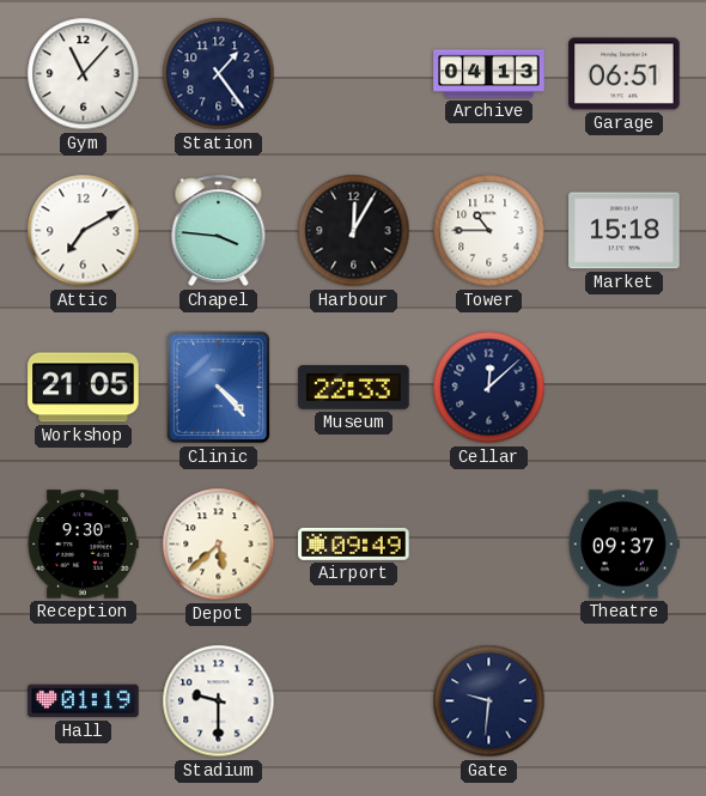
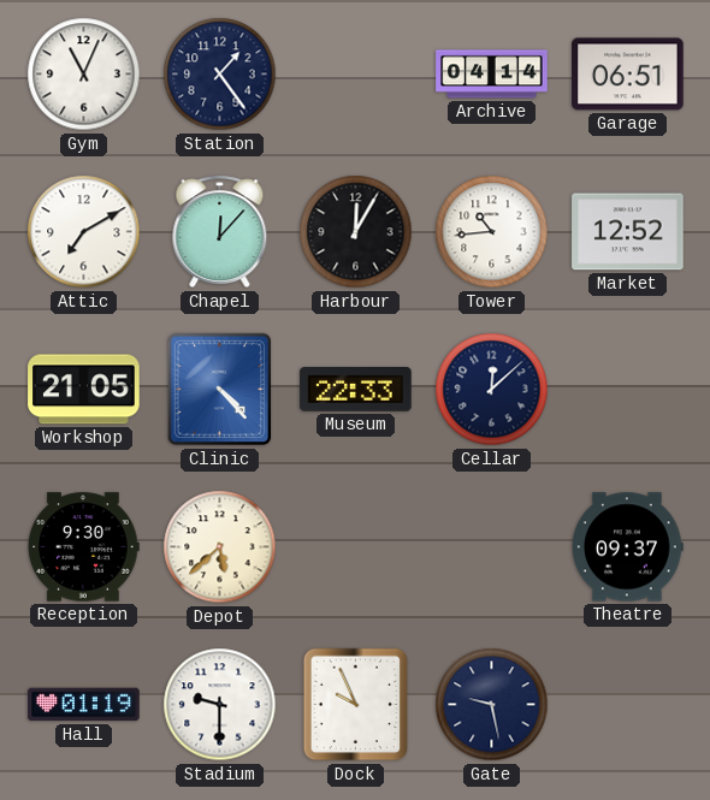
Gym: 11:07 -> 11:04 (84, 75)
Archive: 04:13 -> 04:14 (492, 75)
Chapel: 3:46 -> 12:07 (220, 232)
Tower: 10:45 -> 10:44 (492, 232)
Market: 15:18 -> 12:52 (628, 232)
Airport: 09:49 -> none (354, 543)
Dock: none -> 9:56 (356, 705)
Gate: 9:31 -> 9:28 (492, 705)
